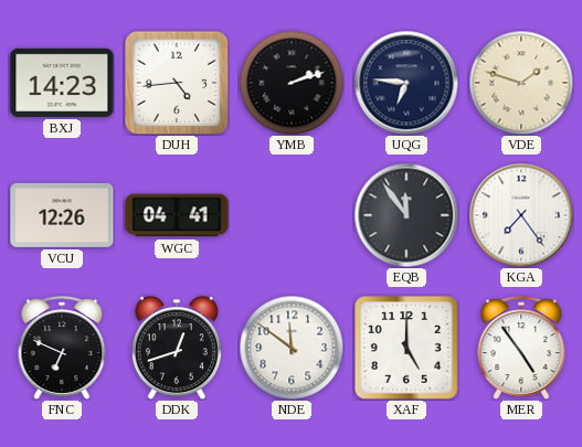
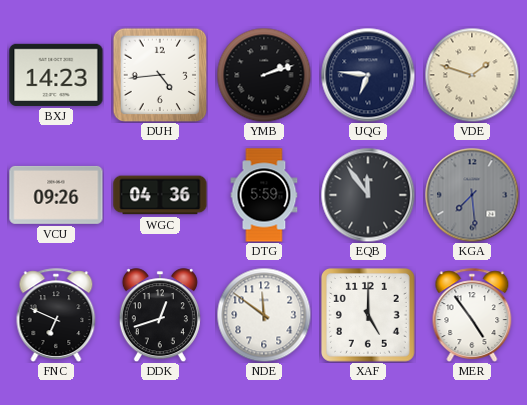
VCU: 12:26 -> 09:26 (56, 195)
WGC: 04:41 -> 04:36 (160, 195)
DTG: none -> 5:59 (264, 195)
KGA: 7:24 -> 7:29 (472, 195)
KGA dial: white -> grey (472, 195)
